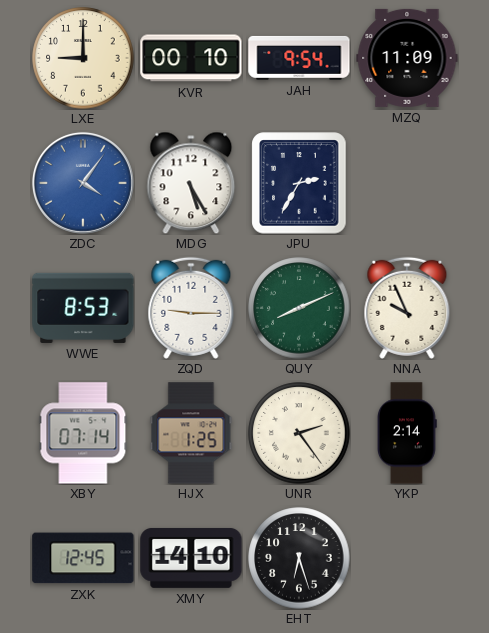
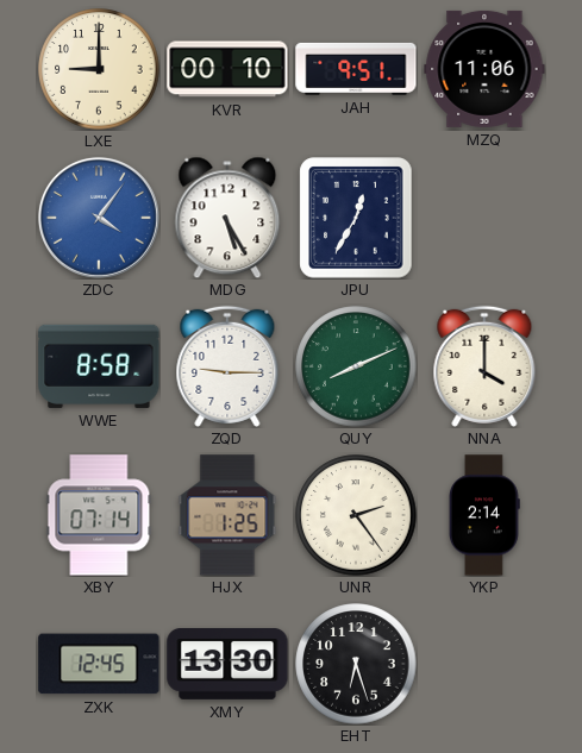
JAH: 9:54 -> 9:51 (356, 69)
MZQ: 11:09 -> 11:06 (484, 69)
JPU: 2:35 -> 12:35 (356, 218)
WWE: 8:53 -> 8:58 (99, 366)
NNA: 9:56 -> 4:00 (484, 366)
XMY: 14:10 -> 13:30 (227, 664)
